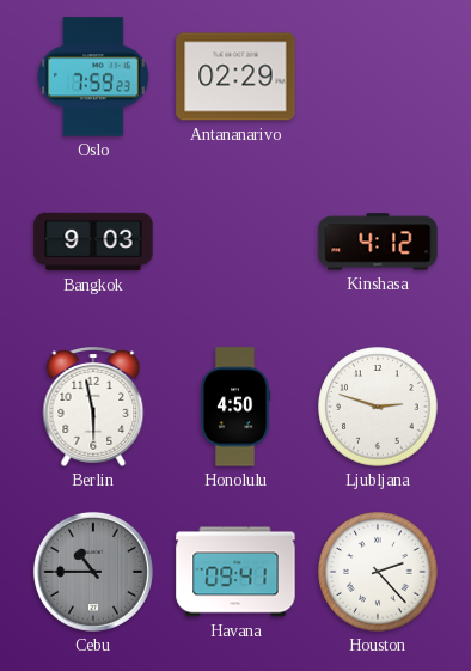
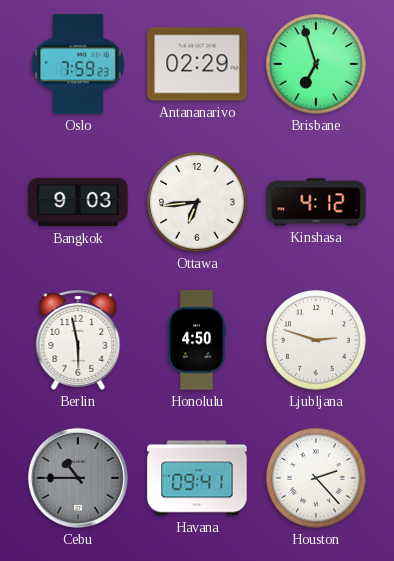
Brisbane: none -> 6:57 (316, 64)
Ottawa: none -> 6:44 (197, 202)
